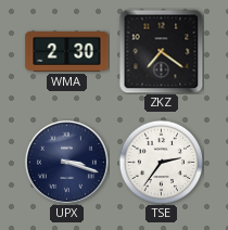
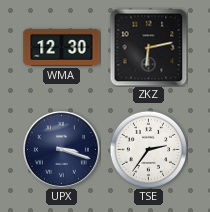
WMA: 2:30 -> 12:30 (62, 47)
ZKZ: 7:21 -> 6:13 (148, 47)
